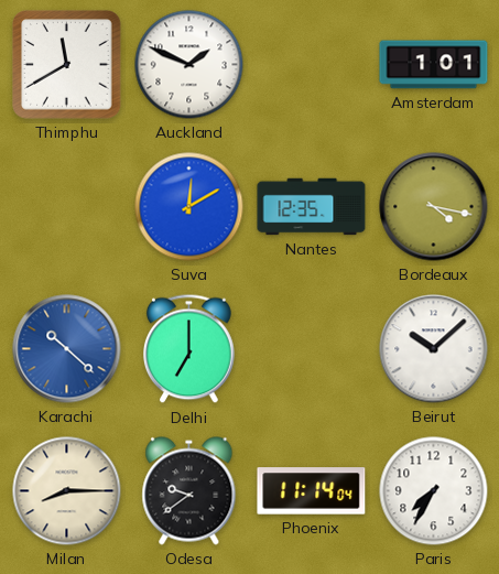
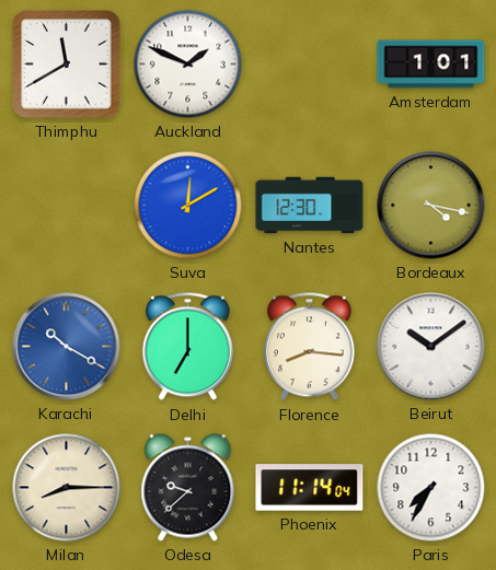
Nantes: 12:35 -> 12:30 (310, 206)
Karachi: 10:22 -> 10:20 (67, 347)
Florence: none -> 8:16 (310, 347)
Beirut: 10:08 -> 10:09 (431, 347)
Odesa: 9:39 -> 9:38 (188, 488)
